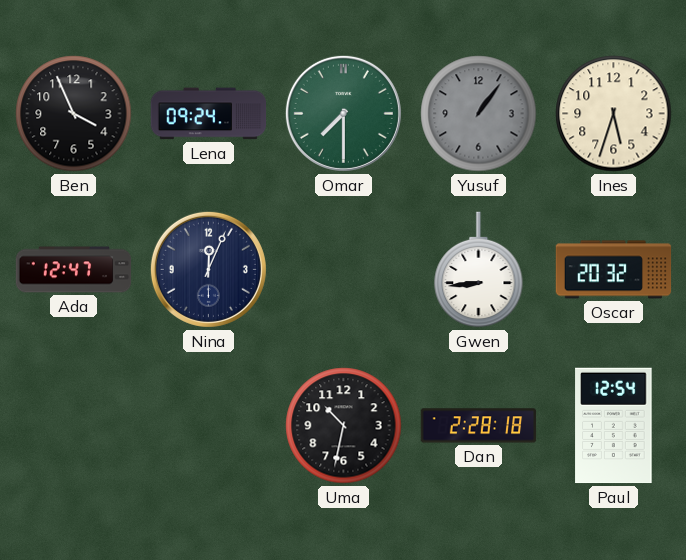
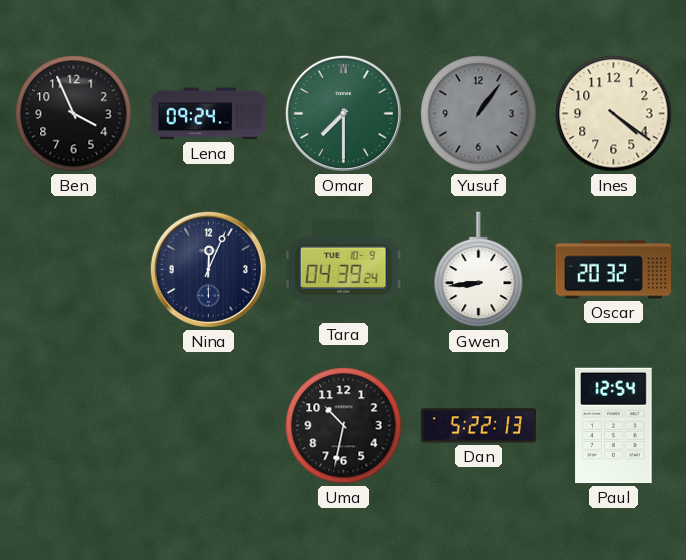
Ines: 5:33 -> 4:21 (614, 114)
Ada: 12:47 -> none (74, 270)
Tara: none -> 04:39 (343, 270)
Dan: 2:28 -> 5:22 (479, 426)
